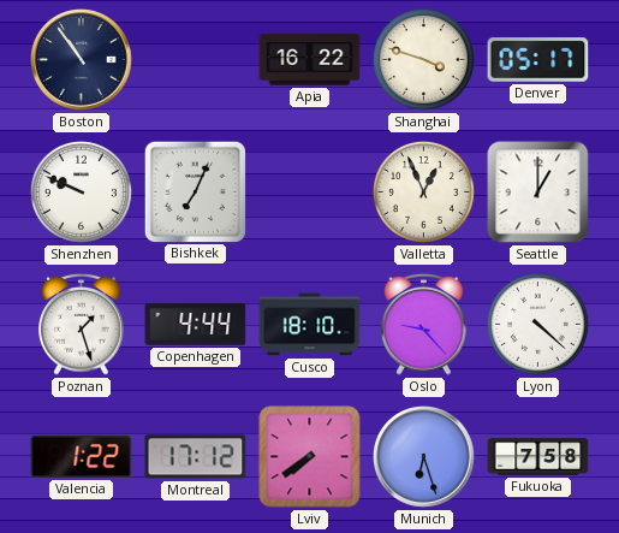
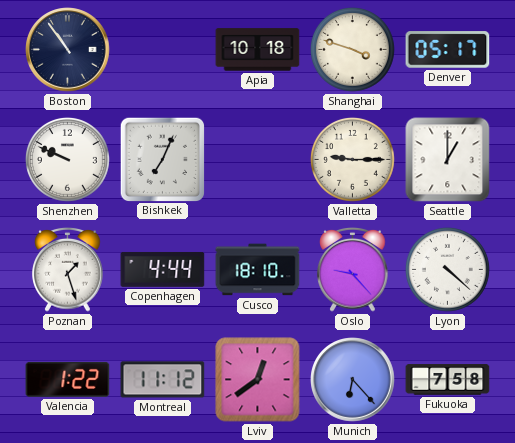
Apia: 16:22 -> 10:18 (258, 50)
Valletta: 12:56 -> 9:15 (352, 159)
Montreal: 17:12 -> 11:12 (163, 380)
Lviv: 7:39 -> 12:39 (258, 380)
Munich: 6:27 -> 6:23 (353, 380)
